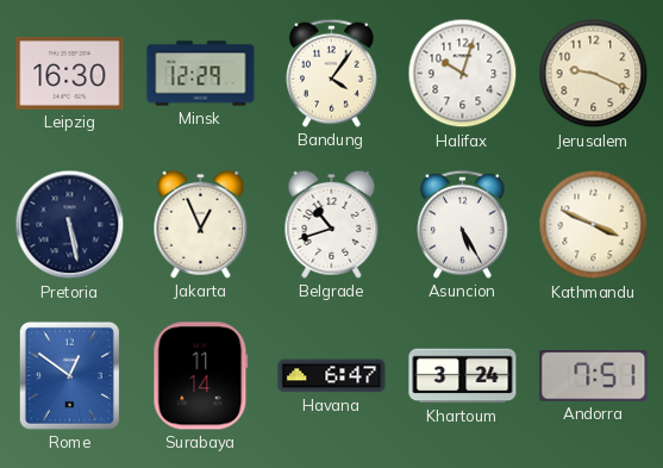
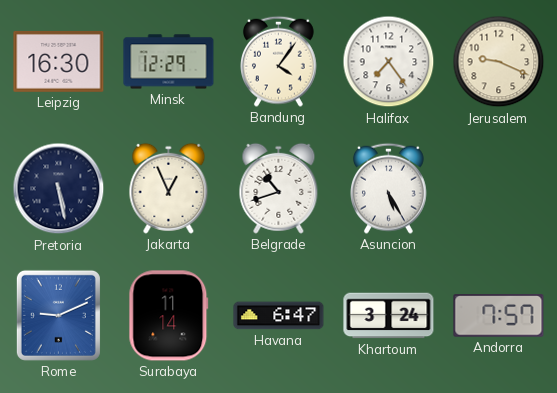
Halifax: 10:03 -> 7:24 (389, 62)
Kathmandu: 3:49 -> none (594, 225)
Rome: 12:51 -> 9:11 (58, 315)
Andorra: 7:51 -> 7:57 (499, 316)
